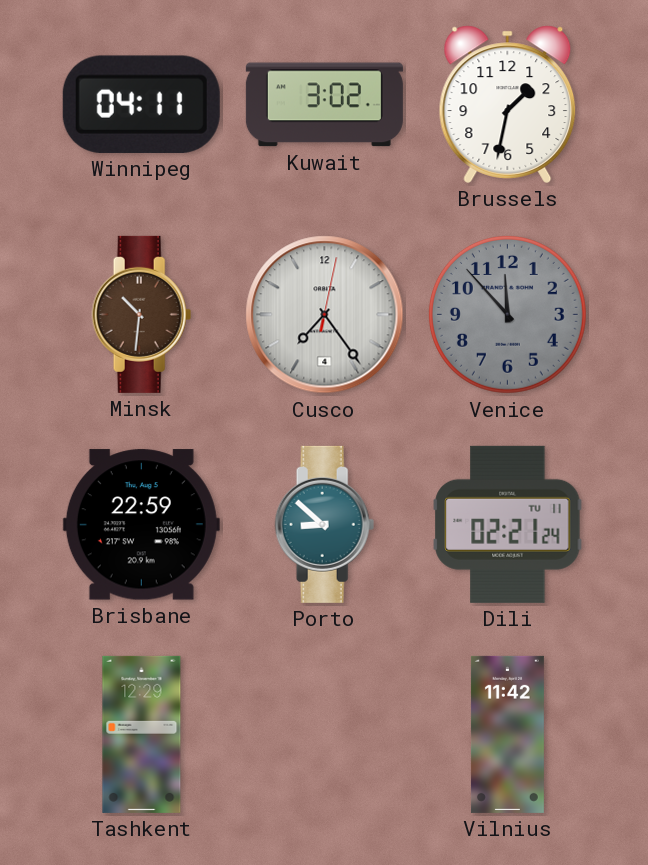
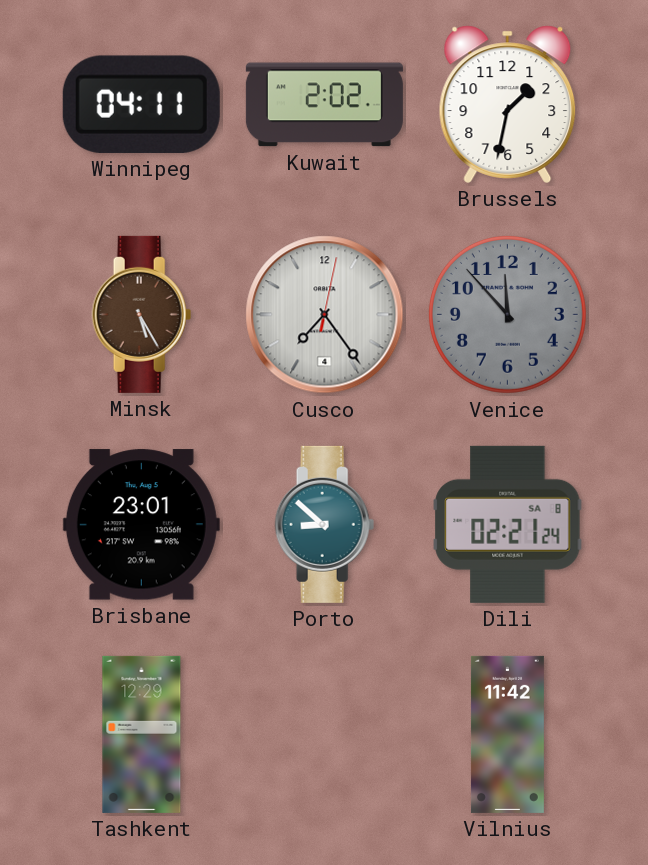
Kuwait: 3:02 -> 2:02 (324, 105)
Minsk: 10:31 -> 5:25 (142, 314)
Brisbane: 22:59 -> 23:01 (141, 525)
Dili date: TU 11 -> SA 8 (508, 524)
